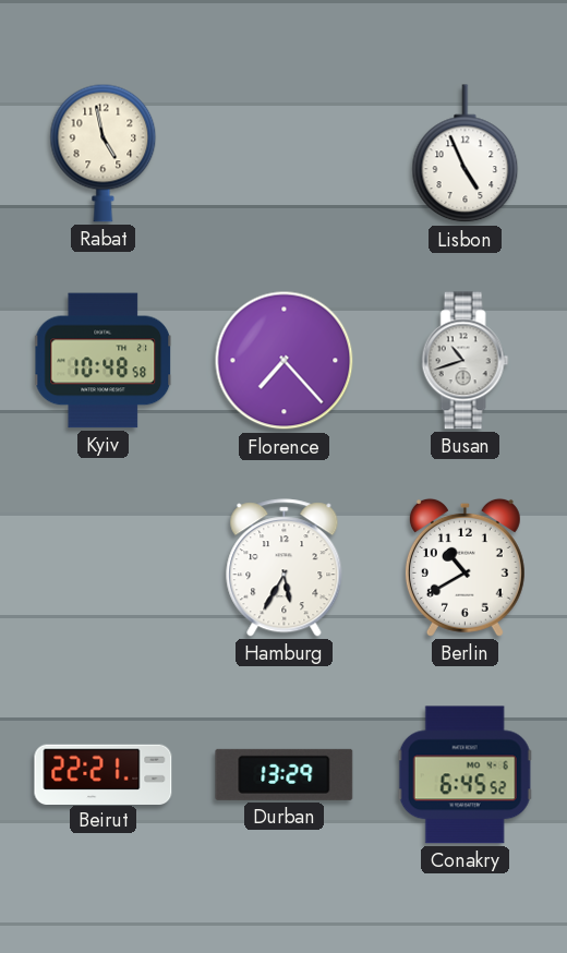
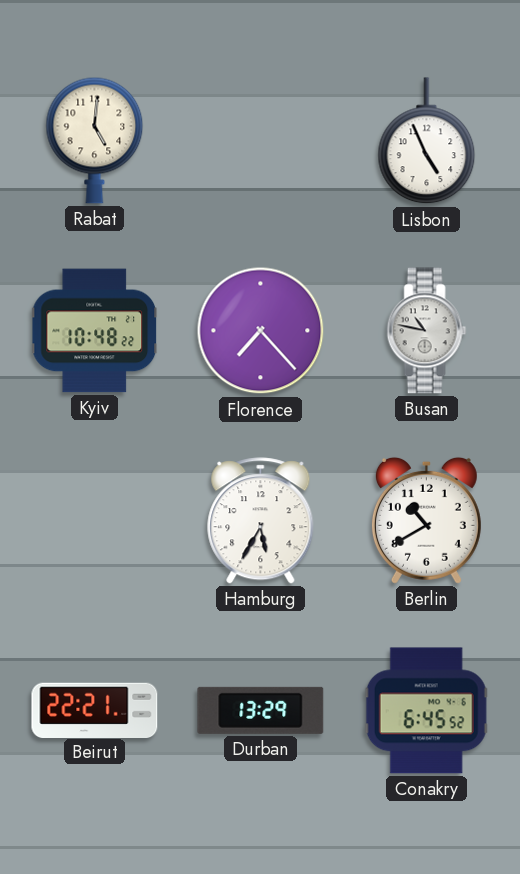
Rabat: 4:58 -> 5:01 (95, 140)
Kyiv: 10:48:58 -> 10:48:22 (95, 331)
Busan: 10:42 -> 10:47 (427, 331)
